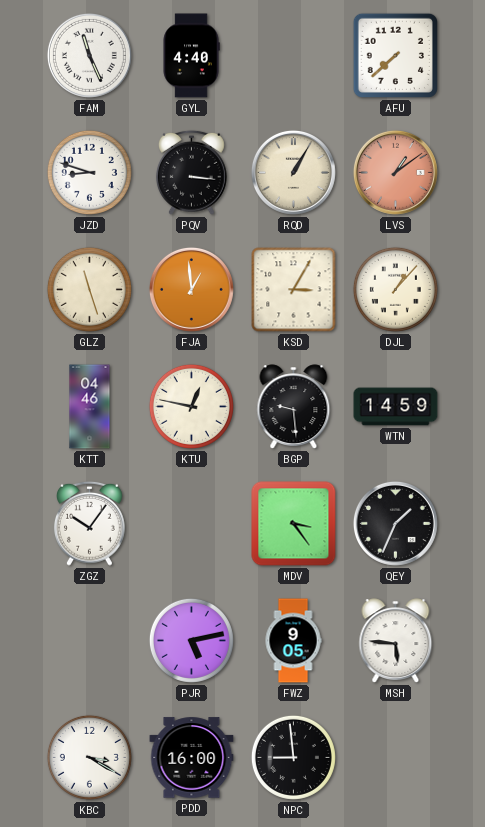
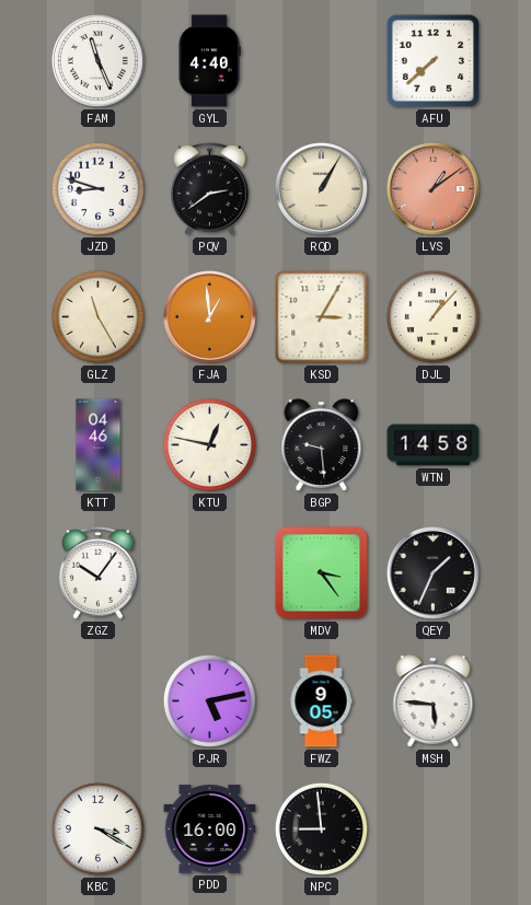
PQV: 3:16 -> 2:39 (209, 188)
GLZ: 11:27 -> 11:25 (97, 316)
WTN: 14:59 -> 14:58 (434, 445)
